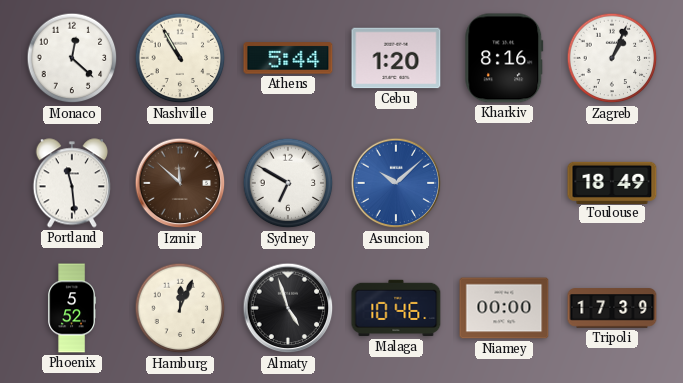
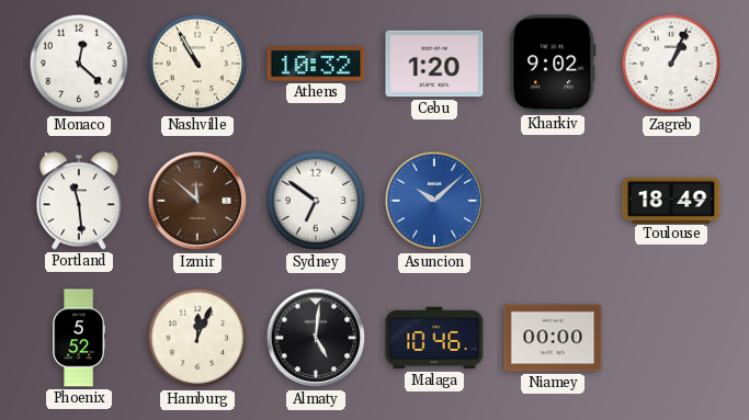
Athens: 5:44 -> 10:32 (316, 64)
Kharkiv: 8:16 -> 9:02 (553, 64)
Sydney: 6:50 -> 6:51 (316, 201)
Almaty: 4:57 -> 5:01 (316, 338)
Tripoli: 17:39 -> none (612, 308)
